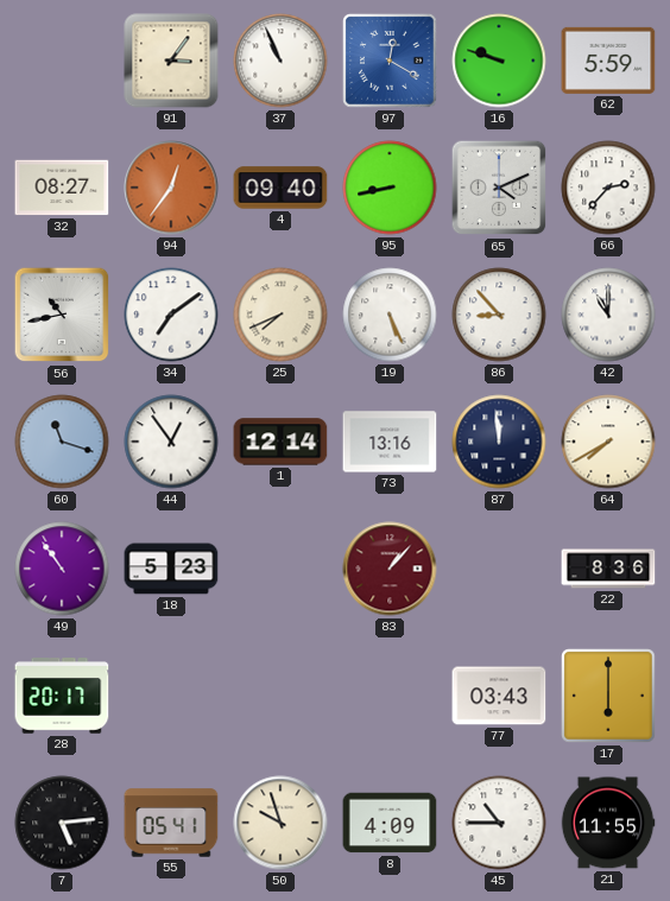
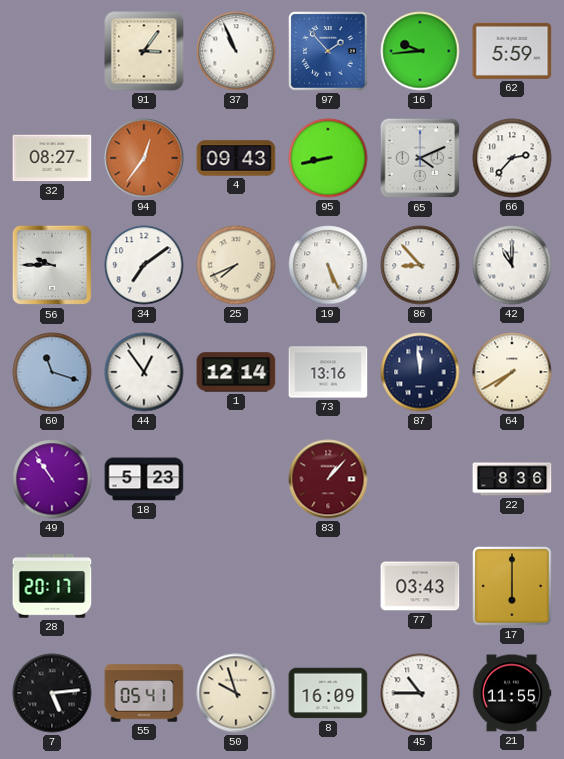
97: 12:20 -> 1:53 (328, 51)
16: 9:48 -> 9:44 (420, 51)
4: 09:40 -> 09:43 (236, 158)
56: 10:43 -> 9:45 (52, 265)
8: 4:09 -> 16:09 (328, 693)
